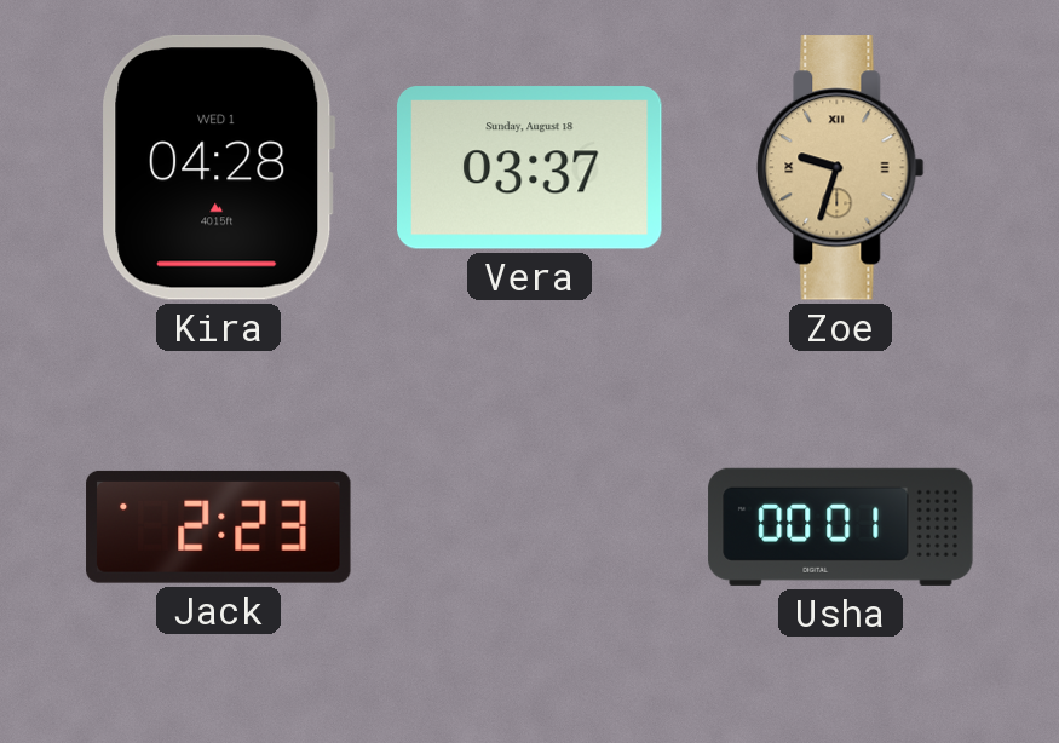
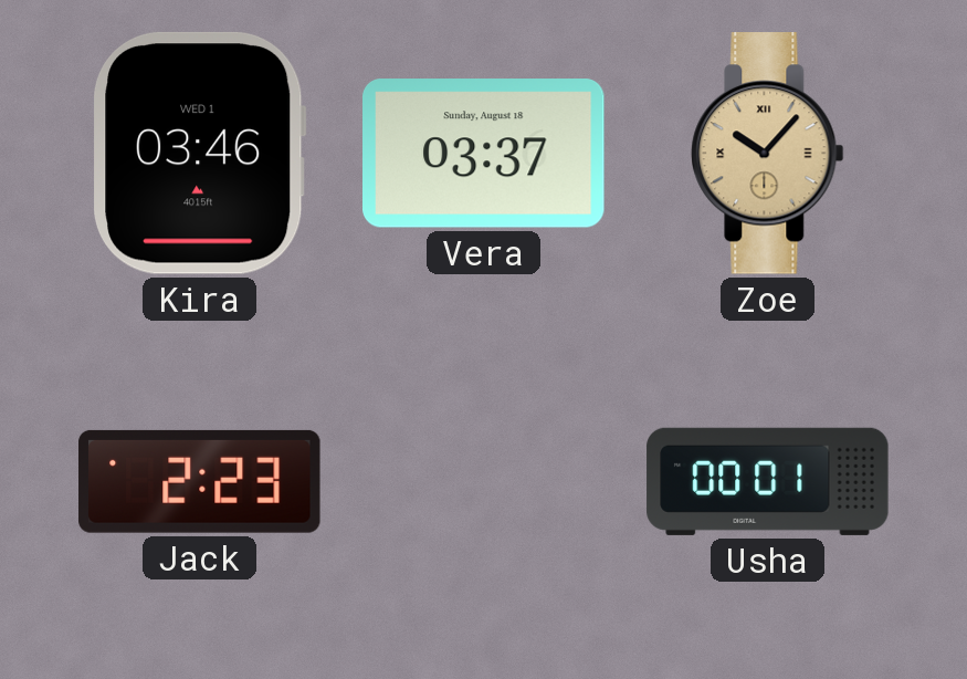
Kira: 04:28 -> 03:46 (200, 153)
Zoe: 9:33 -> 10:07 (768, 154)
